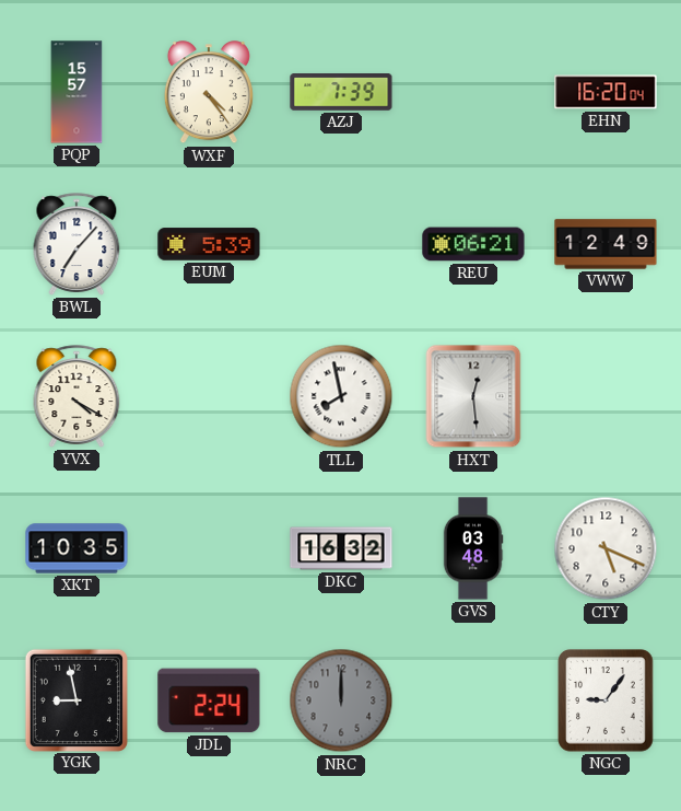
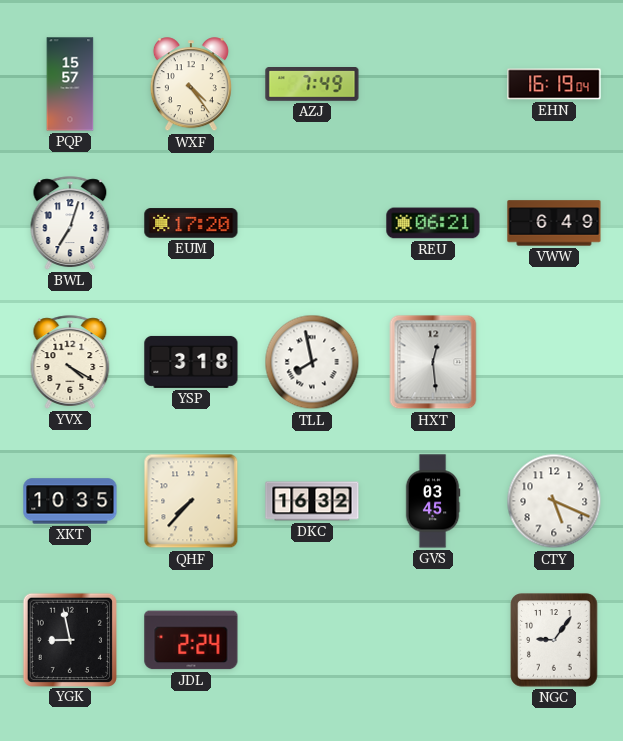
AZJ: 7:39 -> 7:49 (312, 84)
EHN: 16:20 -> 16:19 (554, 84)
BWL: 7:07 -> 7:03 (70, 223)
EUM: 5:39 -> 17:20 (191, 223)
VWW: 12:49 -> 6:49 (554, 223)
YSP: none -> 3:18 (191, 362)
QHF: none -> 7:37 (191, 501)
GVS: 03:48 -> 03:45 (433, 501)
NRC: 12:00 -> none (341, 700)
